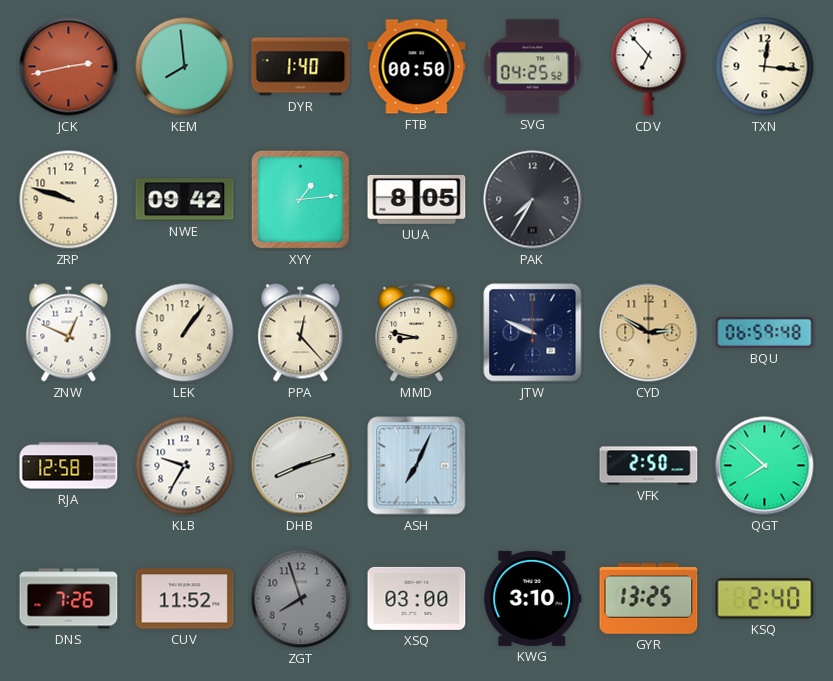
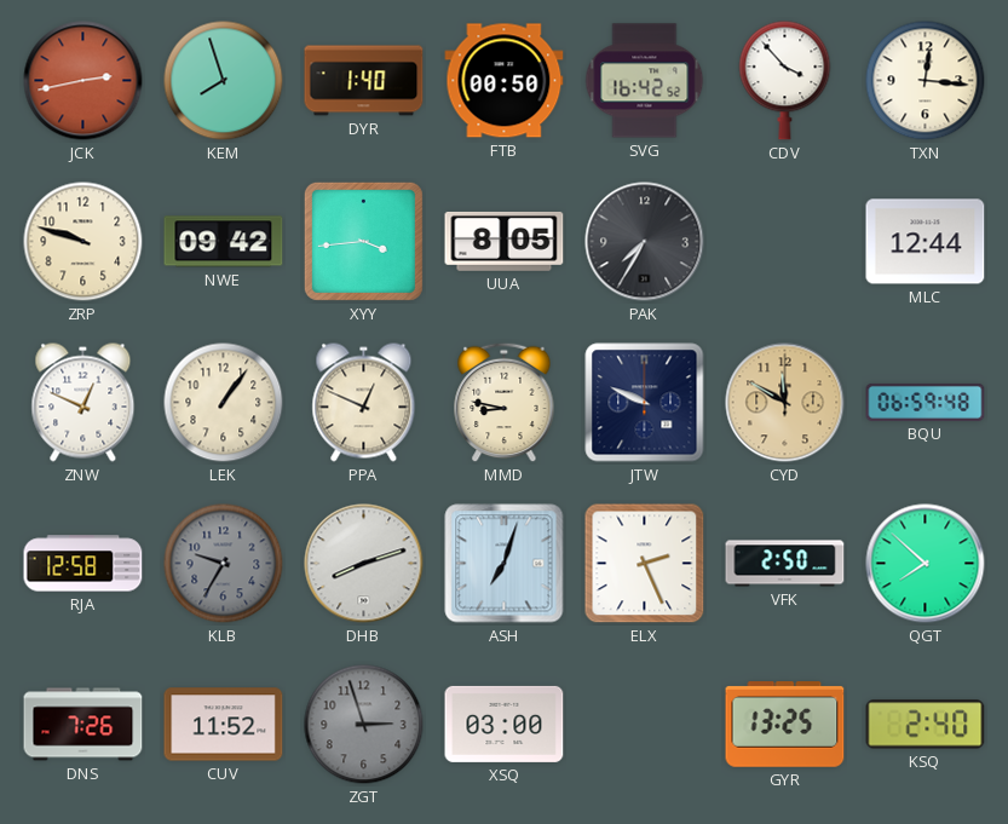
KEM: 7:59 -> 7:57 (224, 81)
SVG: 04:25 -> 16:42 (645, 81)
CDV: 6:53 -> 3:53 (785, 81)
XYY: 1:14 -> 3:44 (363, 241)
MLC: none -> 12:44 (926, 242)
PPA: 12:23 -> 12:49 (364, 403)
CYD: 2:50 -> 11:50 (785, 403)
KLB dial: white -> grey (224, 564)
ASH: 7:04 -> 7:03 (505, 564)
ELX: none -> 2:26 (645, 564)
ZGT: 7:57 -> 2:57 (364, 725)
KWG: 3:10 -> none (533, 598)
